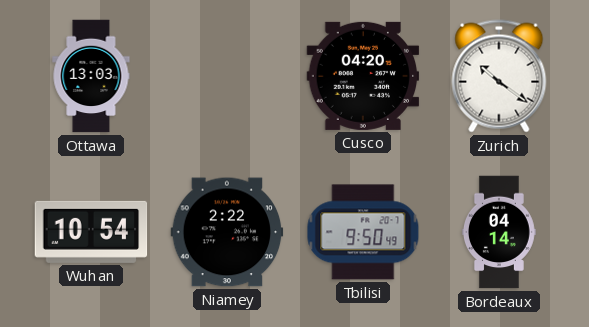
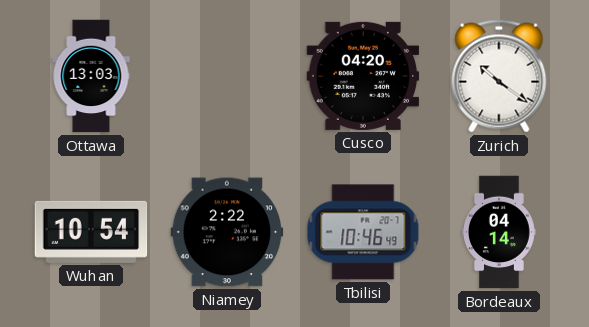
Tbilisi: 9:50 -> 10:46 (363, 232)
